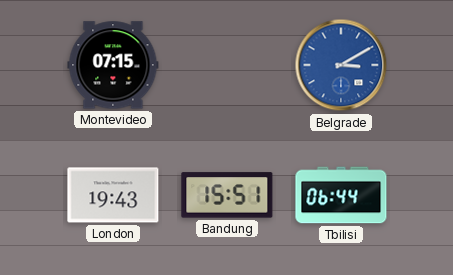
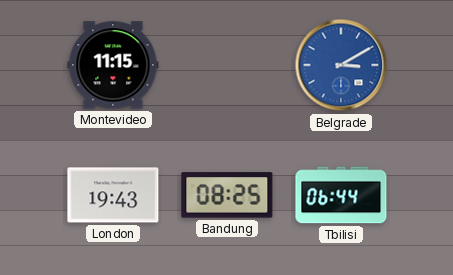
Montevideo: 07:15 -> 11:15 (113, 65)
Bandung: 15:51 -> 08:25 (227, 195)
